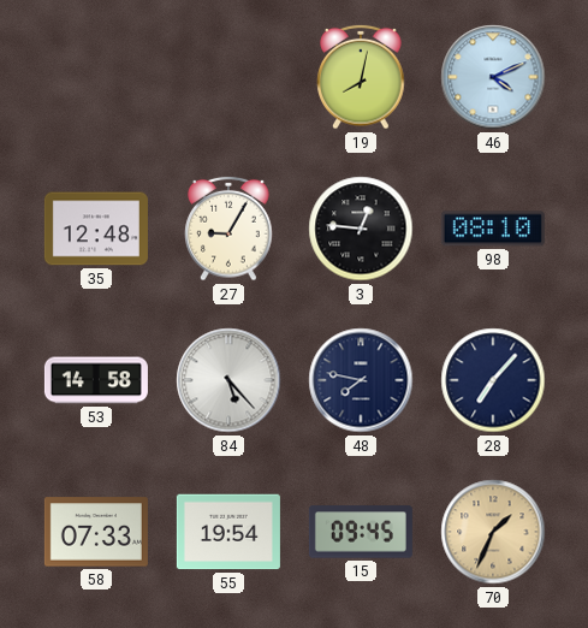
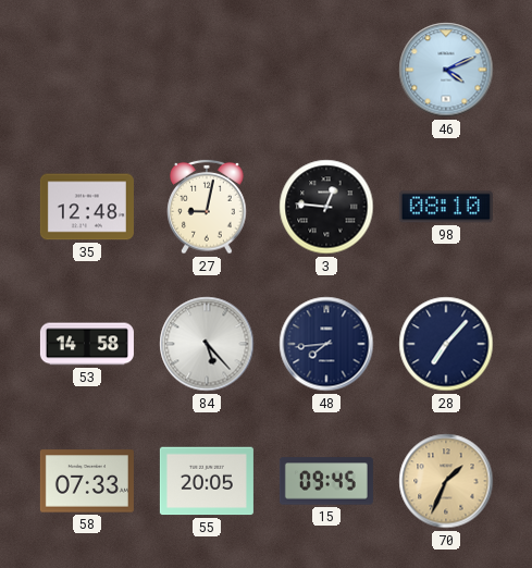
19: 8:02 -> none (361, 77)
27: 9:05 -> 9:02 (207, 207)
48: 7:47 -> 7:44 (326, 344)
55: 19:54 -> 20:05 (207, 481)
